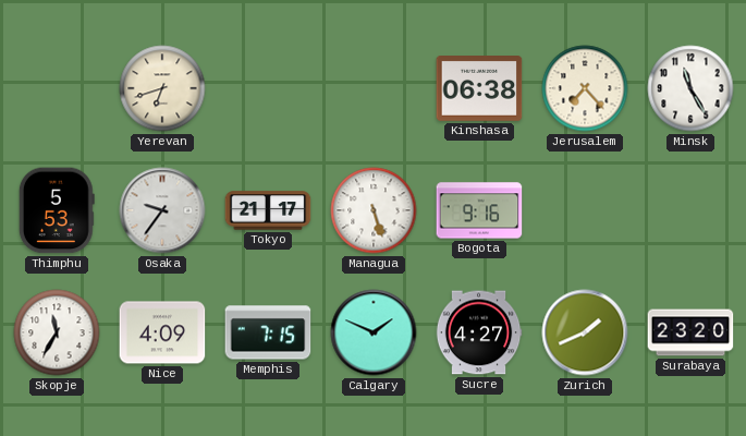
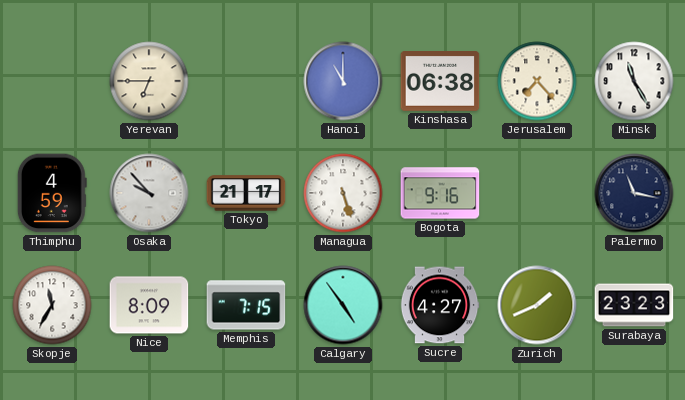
Yerevan: 6:42 -> 6:45 (149, 81)
Hanoi: none -> 11:00 (343, 81)
Thimphu: 5:53 -> 4:59 (52, 193)
Osaka: 9:36 -> 9:53 (149, 193)
Palermo: none -> 11:17 (634, 193)
Nice: 4:09 -> 8:09 (149, 305)
Calgary: 1:49 -> 4:54 (343, 305)
Surabaya: 23:20 -> 23:23 (634, 305)
